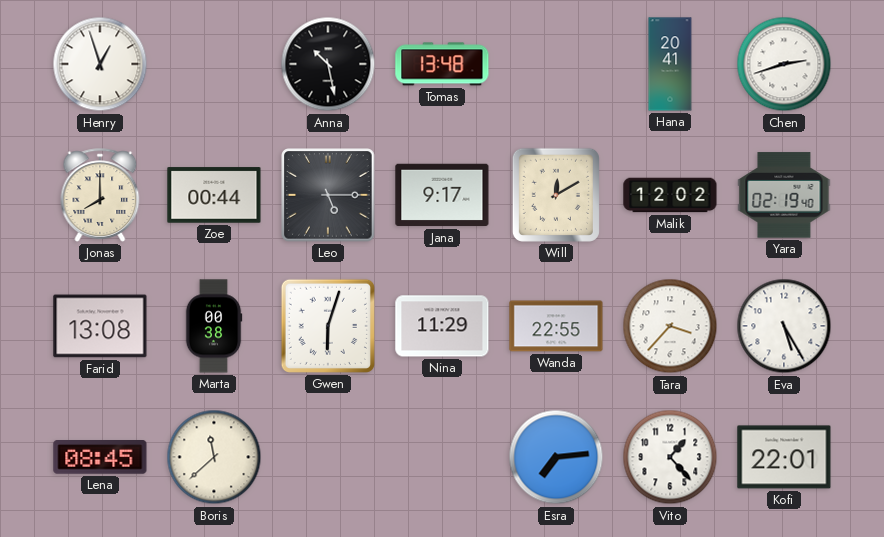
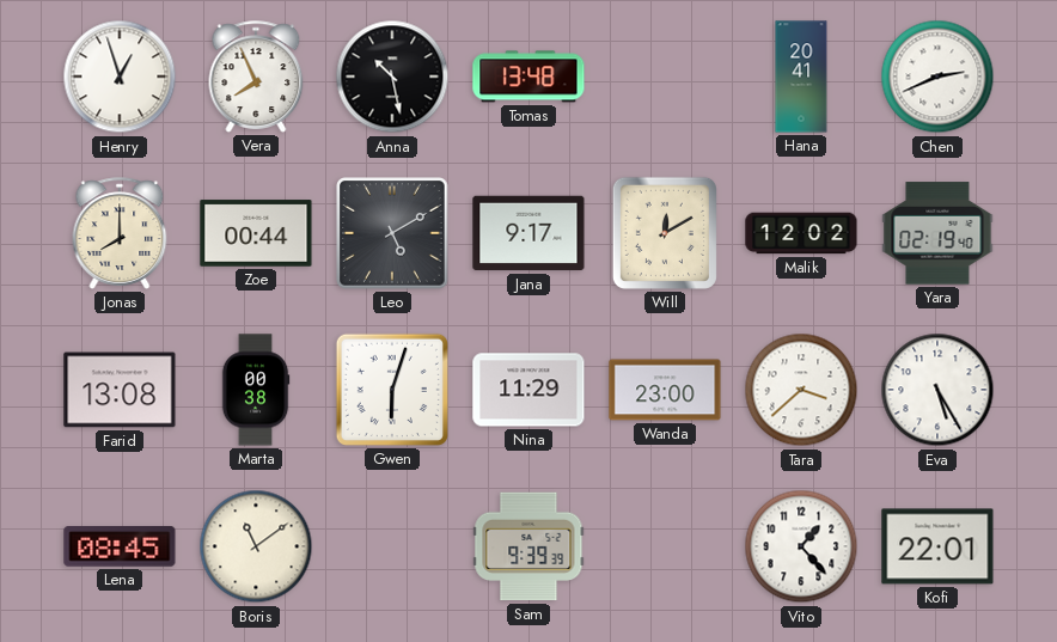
Vera: none -> 7:56 (256, 77)
Chen: 2:42 -> 2:41 (937, 77)
Leo: 5:15 -> 5:10 (392, 233)
Wanda: 22:55 -> 23:00 (665, 390)
Tara: 3:37 -> 3:38 (801, 390)
Boris: 11:38 -> 11:09 (256, 546)
Sam: none -> 9:39 (528, 546)
Esra: 7:14 -> none (556, 457)
